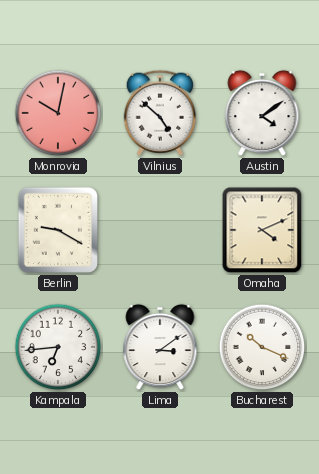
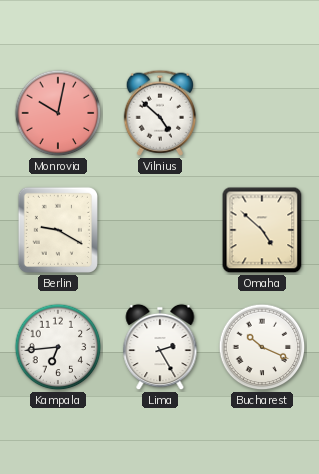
Austin: 4:09 -> none (262, 113)
Omaha: 4:11 -> 4:52 (262, 230)
Lima: 3:09 -> 2:25 (160, 347)
